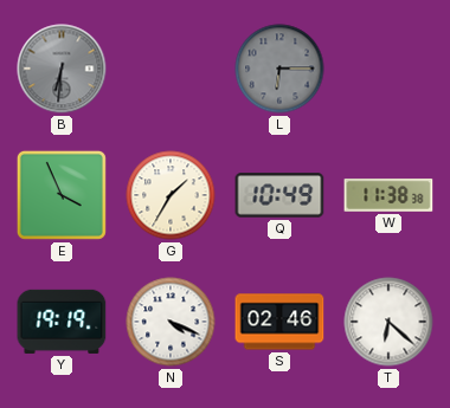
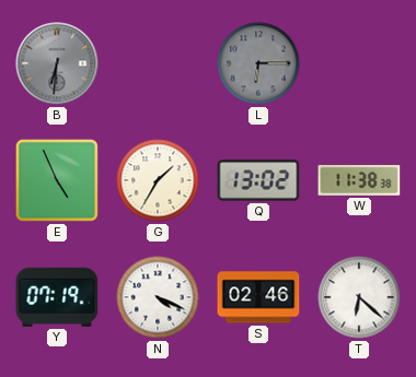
E: 3:56 -> 4:56 (57, 180)
Q: 10:49 -> 13:02 (258, 180)
Y: 19:19 -> 07:19 (57, 297)
